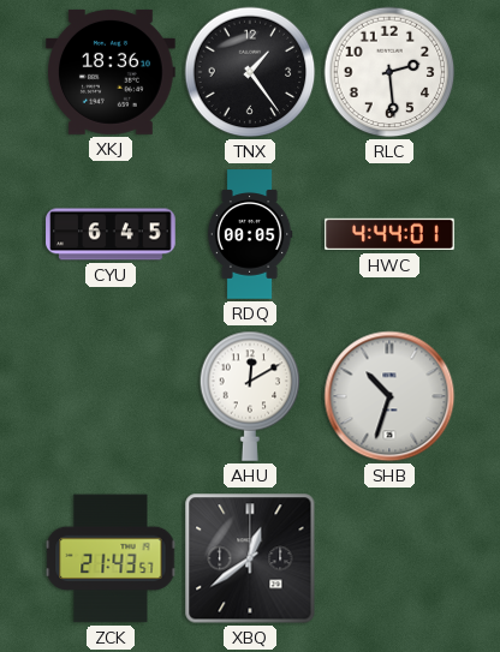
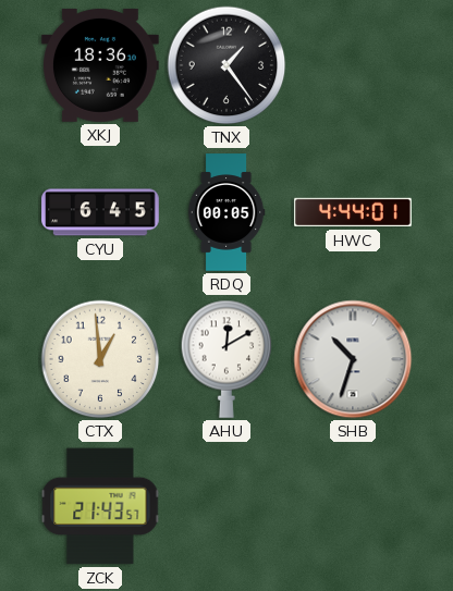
RLC: 2:29 -> none (389, 72)
CTX: none -> 12:59 (100, 359)
XBQ: 12:39 -> none (250, 558)
